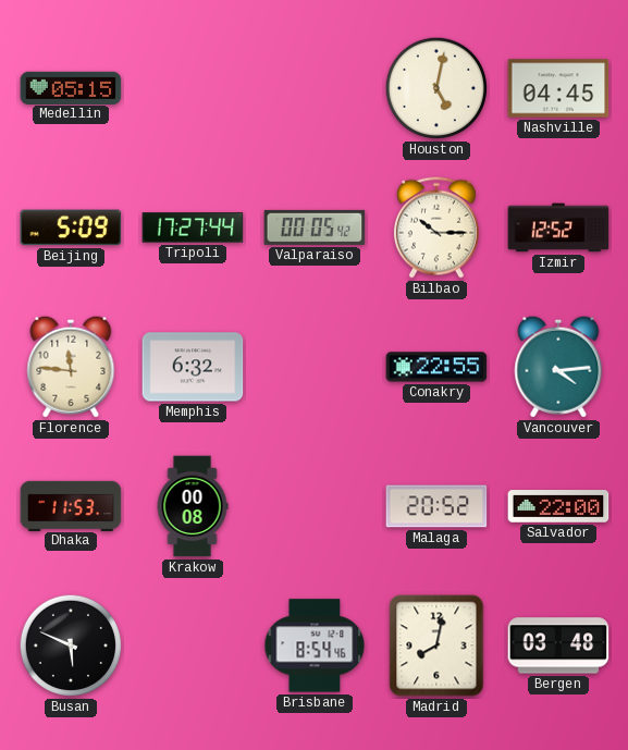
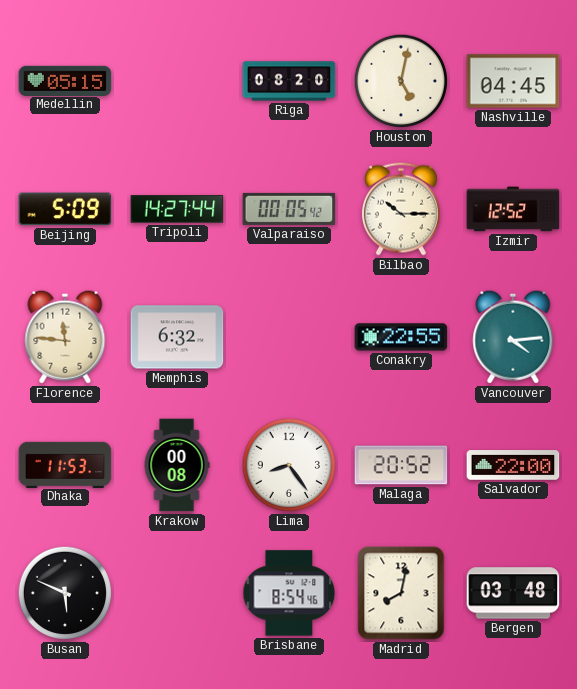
Riga: none -> 08:20 (289, 81)
Tripoli: 17:27 -> 14:27 (177, 209)
Lima: none -> 8:24 (289, 465)
